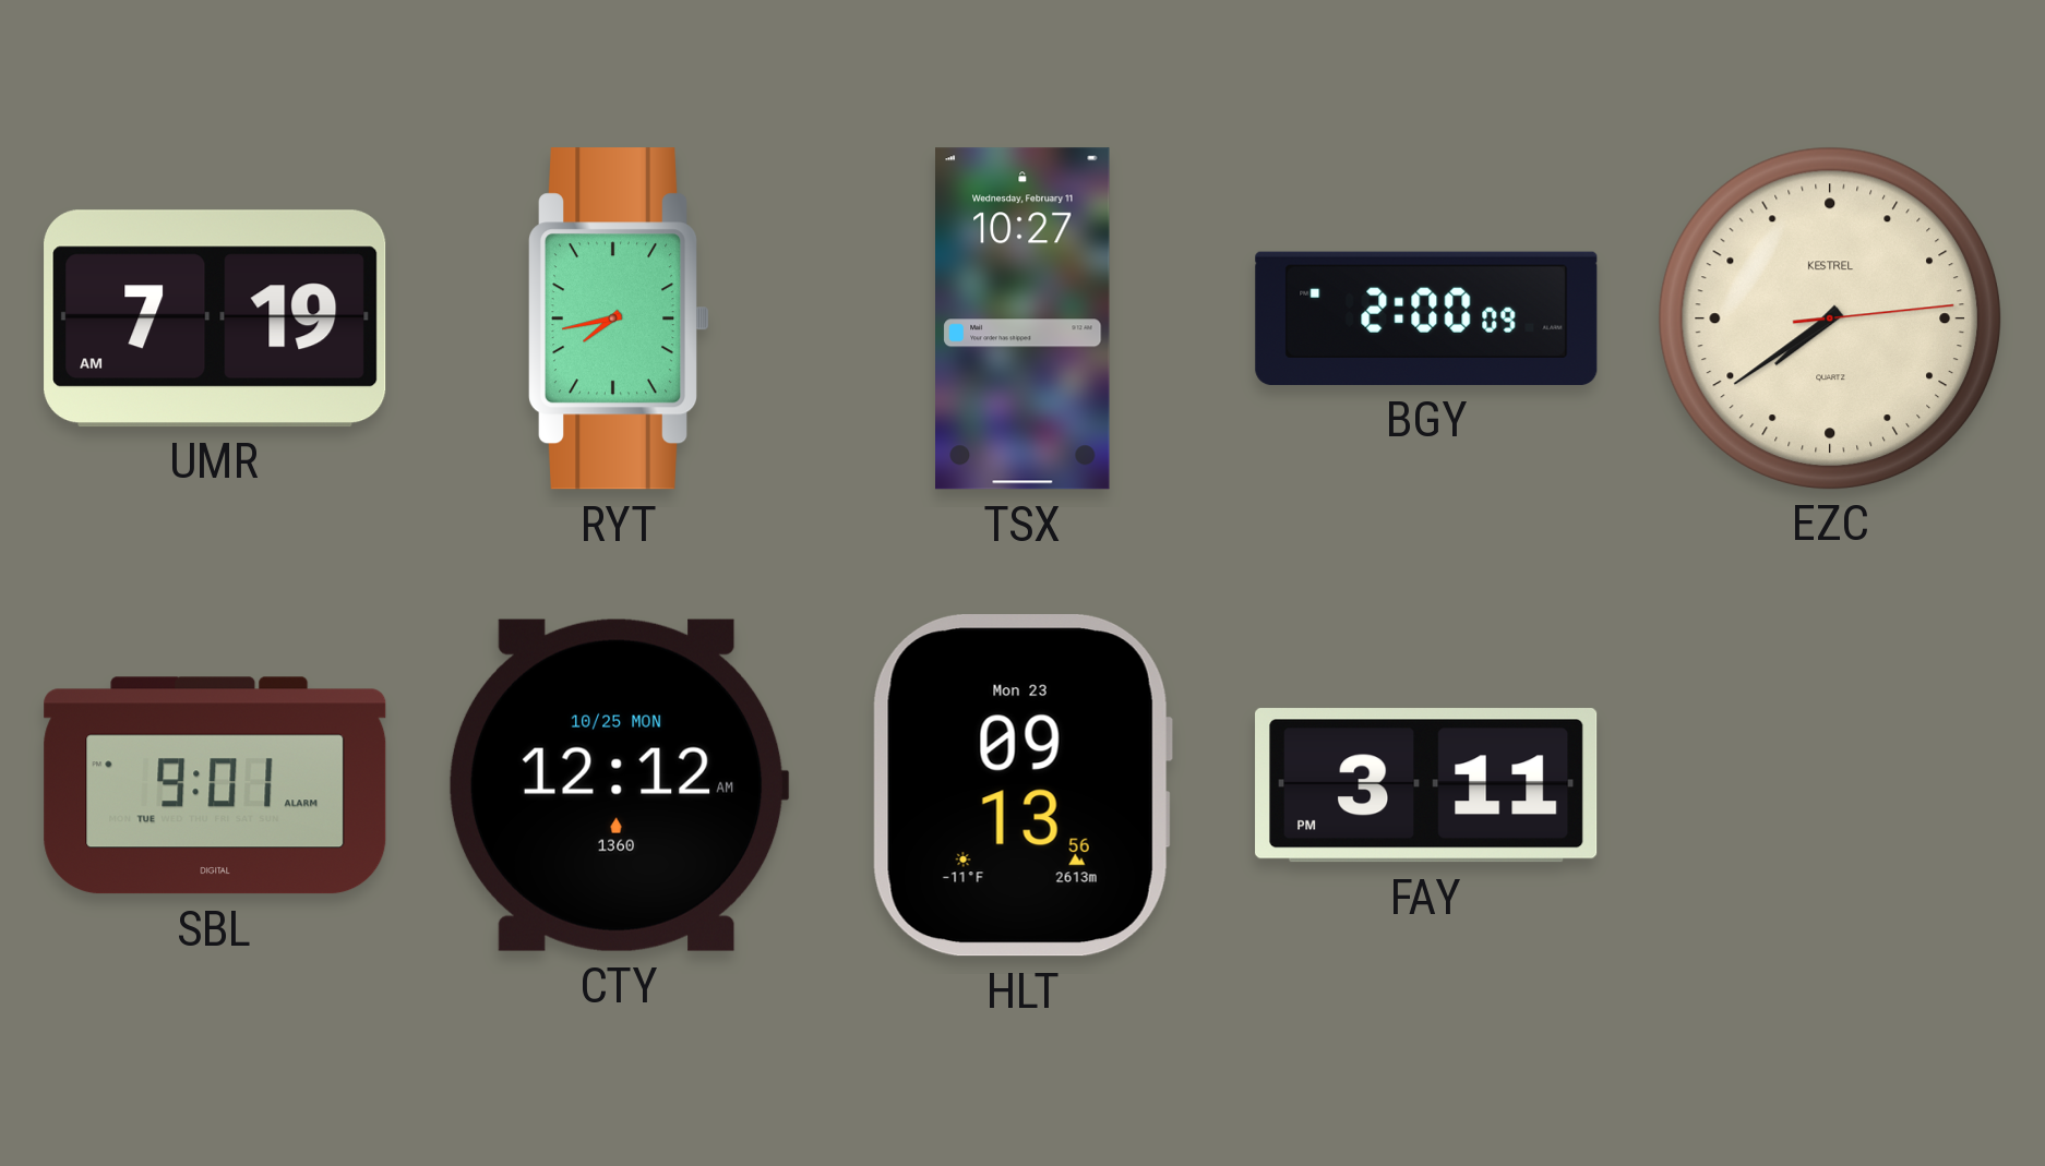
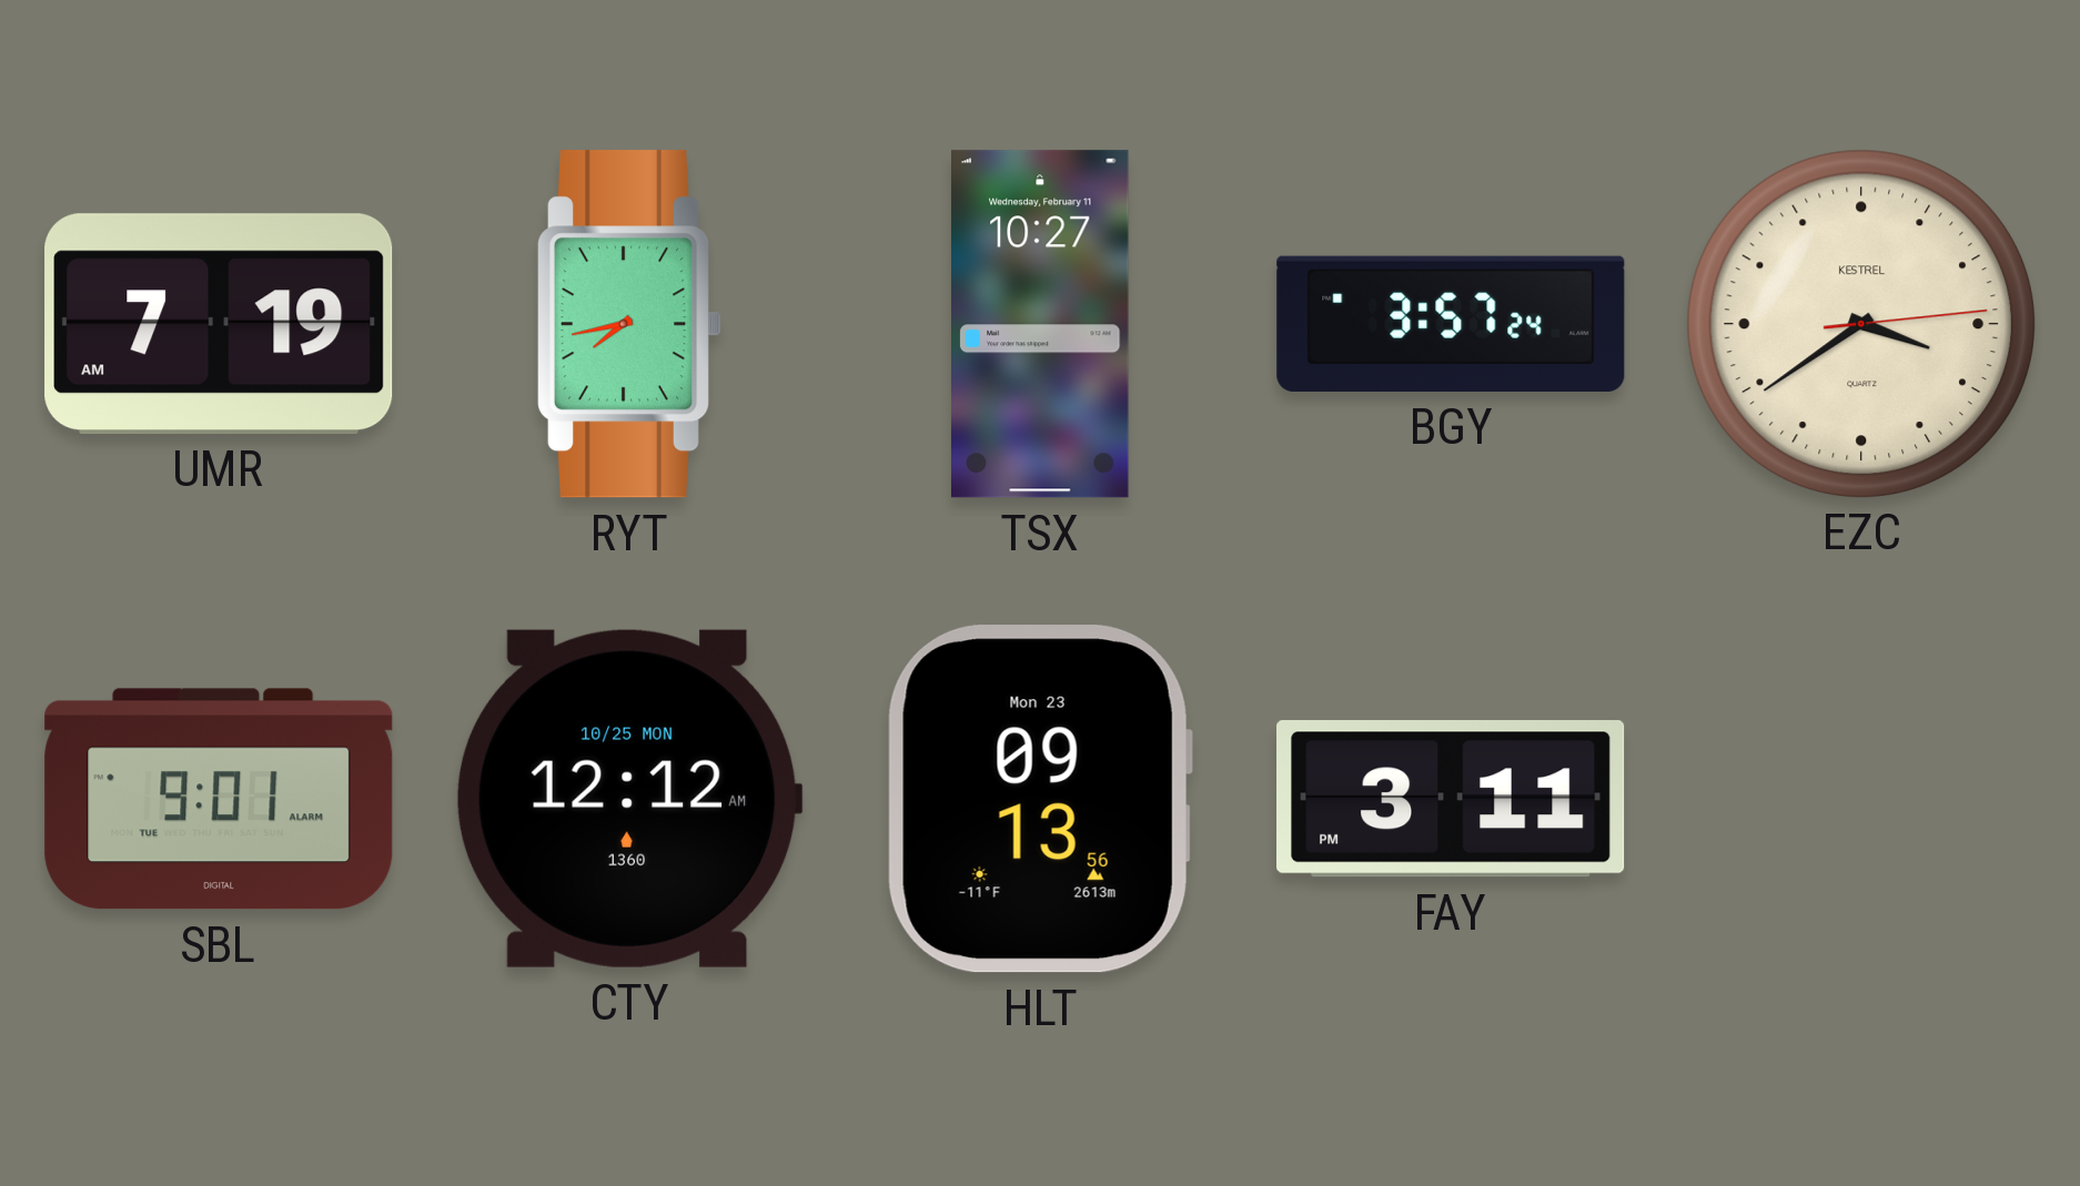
BGY: 2:00 -> 3:57 (1451, 324)
EZC: 7:39 -> 3:39 (1860, 323)
